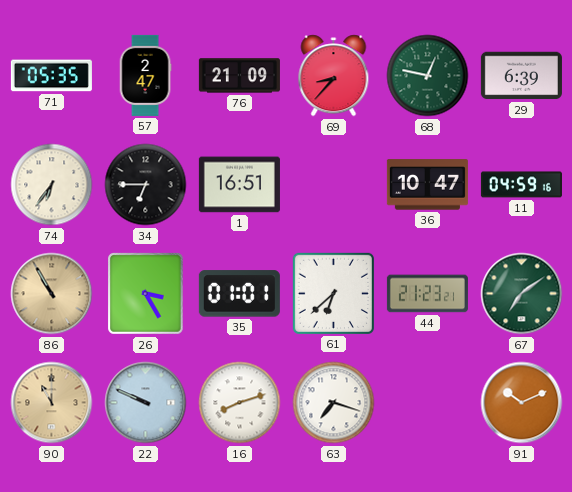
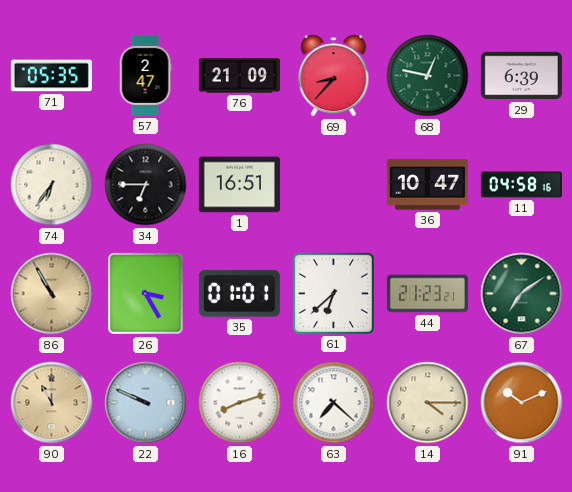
11: 04:59 -> 04:58 (521, 185)
63: 7:18 -> 7:22 (334, 403)
14: none -> 4:15 (428, 403)
